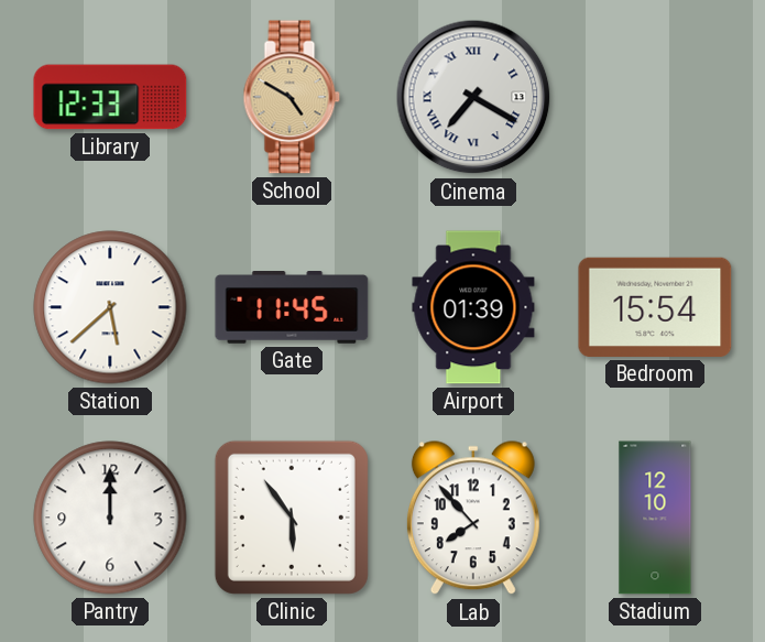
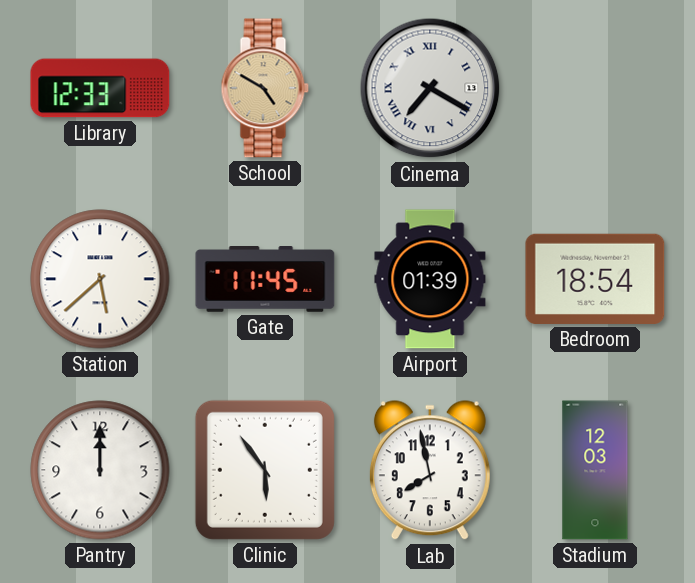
Bedroom: 15:54 -> 18:54 (595, 279)
Lab: 7:53 -> 7:58 (430, 471)
Stadium: 12:10 -> 12:03 (595, 470)
